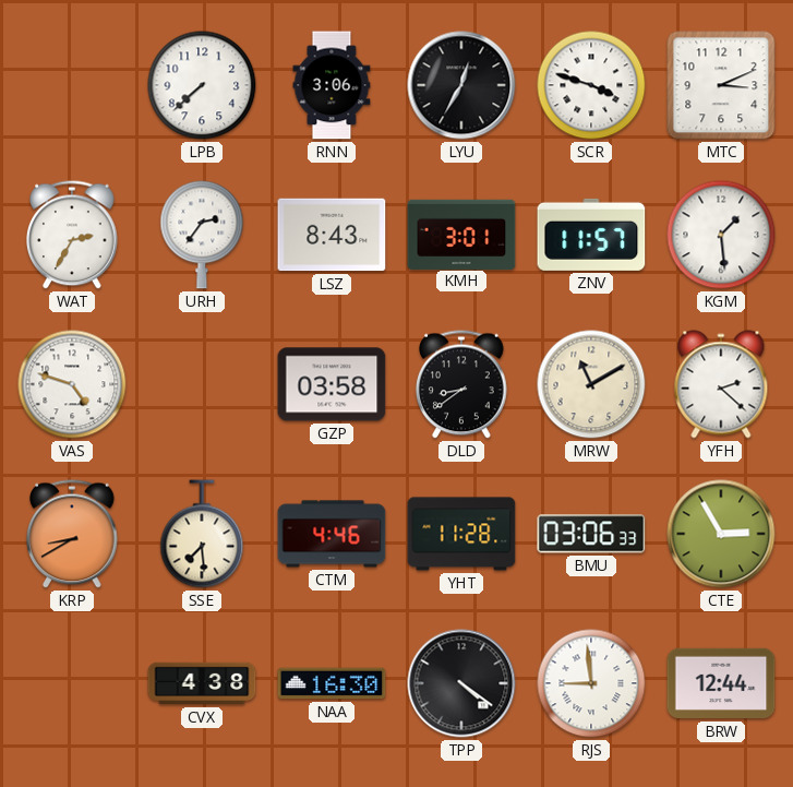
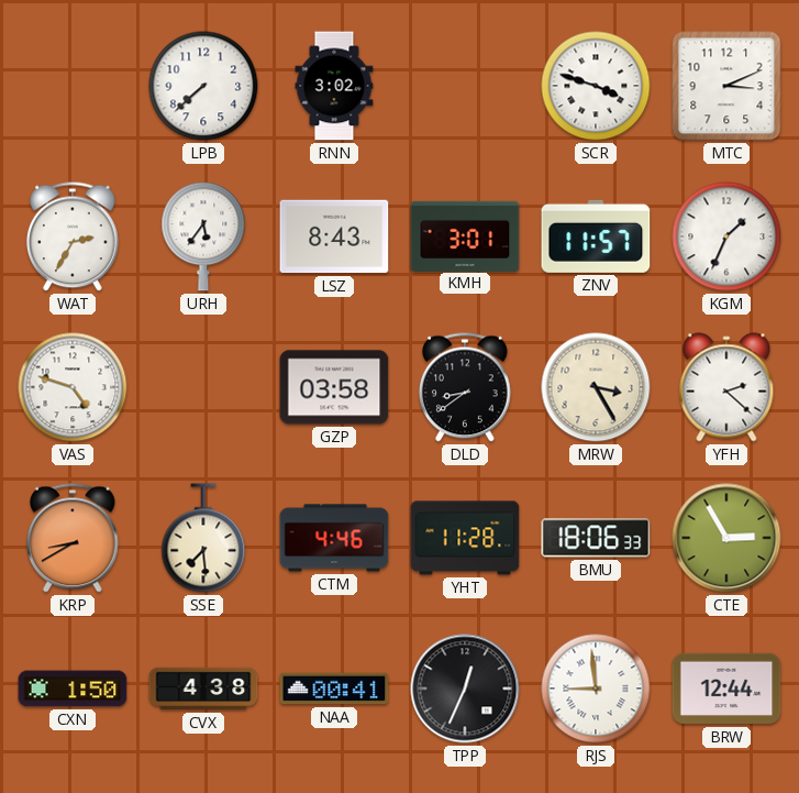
RNN: 3:06 -> 3:02 (334, 86)
LYU: 12:35 -> none (461, 85)
URH: 2:36 -> 5:36 (203, 236)
KGM: 1:29 -> 1:34 (726, 236)
MRW: 11:10 -> 3:25 (596, 387)
BMU: 03:06 -> 18:06 (596, 538)
CXN: none -> 1:50 (73, 689)
NAA: 16:30 -> 00:41 (334, 689)
TPP: 4:21 -> 12:34 (465, 689)
